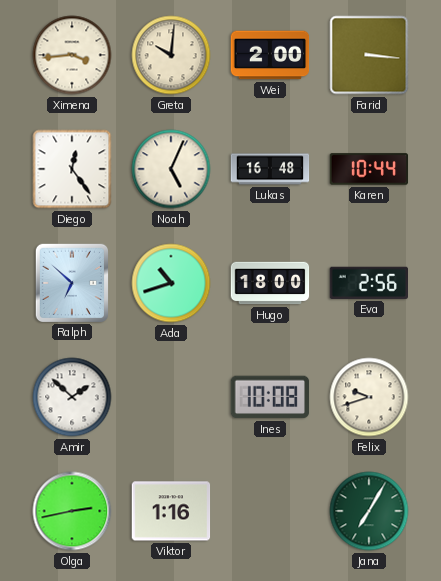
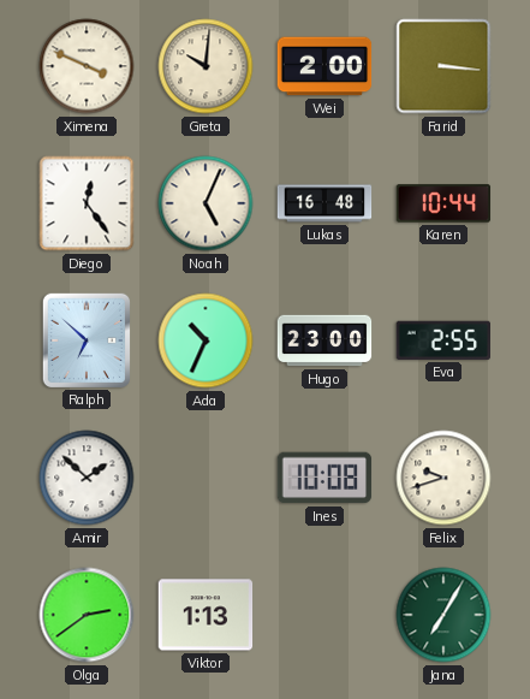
Ximena: 3:44 -> 3:49 (87, 66)
Ada: 10:42 -> 10:34 (206, 340)
Hugo: 18:00 -> 23:00 (324, 340)
Eva: 2:56 -> 2:55 (442, 340)
Olga: 2:43 -> 2:39 (87, 615)
Viktor: 1:16 -> 1:13 (206, 615)
